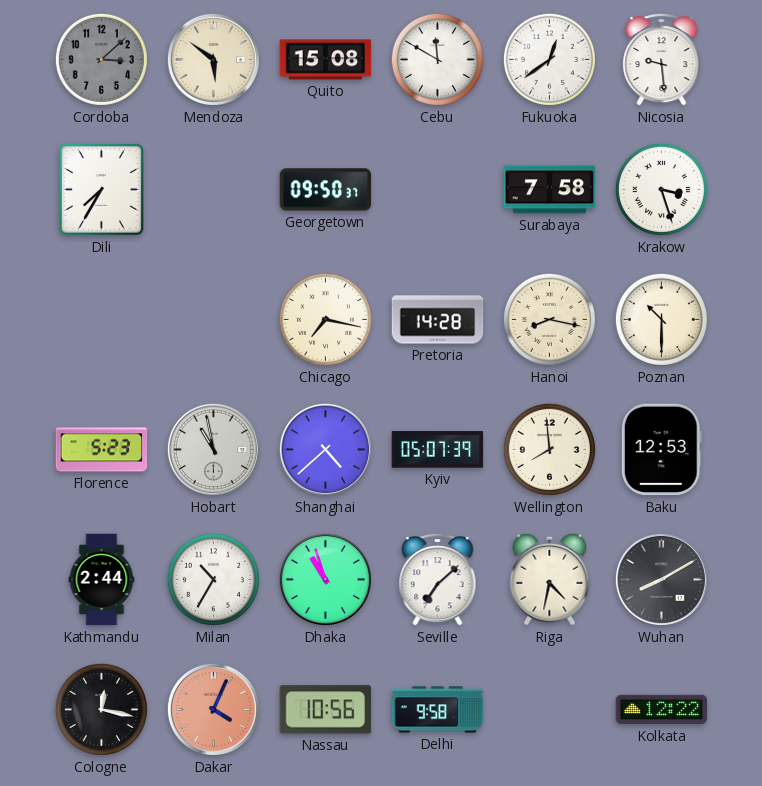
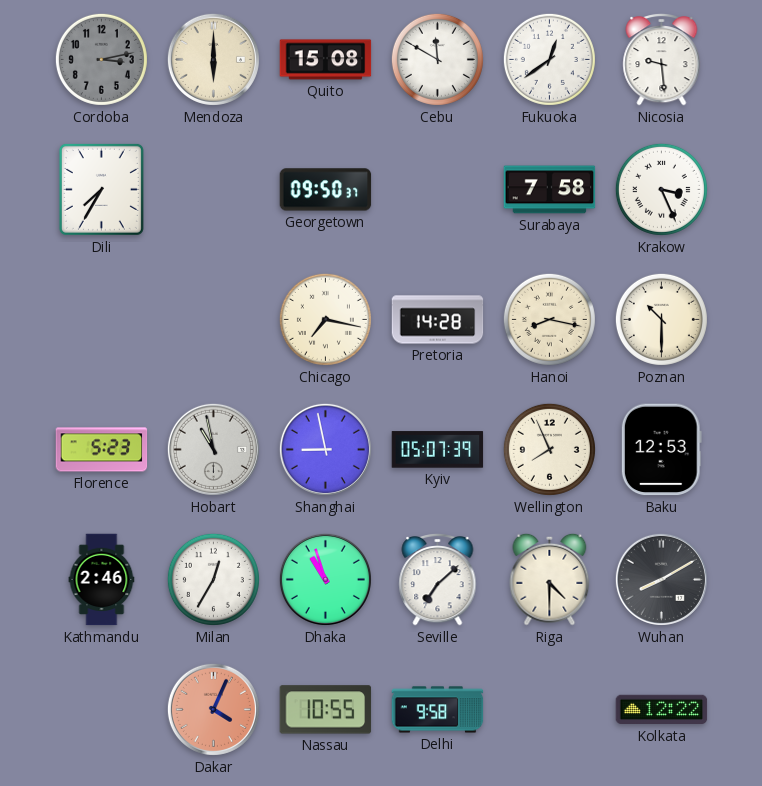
Cordoba: 3:08 -> 3:13 (101, 59)
Mendoza: 5:51 -> 6:00 (213, 59)
Krakow: 3:27 -> 3:26 (661, 189)
Shanghai: 4:38 -> 8:58 (325, 449)
Wellington: 7:59 -> 7:56 (549, 449)
Kathmandu: 2:44 -> 2:46 (102, 580)
Milan: 10:35 -> 12:35 (213, 579)
Riga: 4:32 -> 4:30 (550, 579)
Cologne: 12:17 -> none (101, 709)
Nassau: 10:56 -> 10:55 (326, 710)
